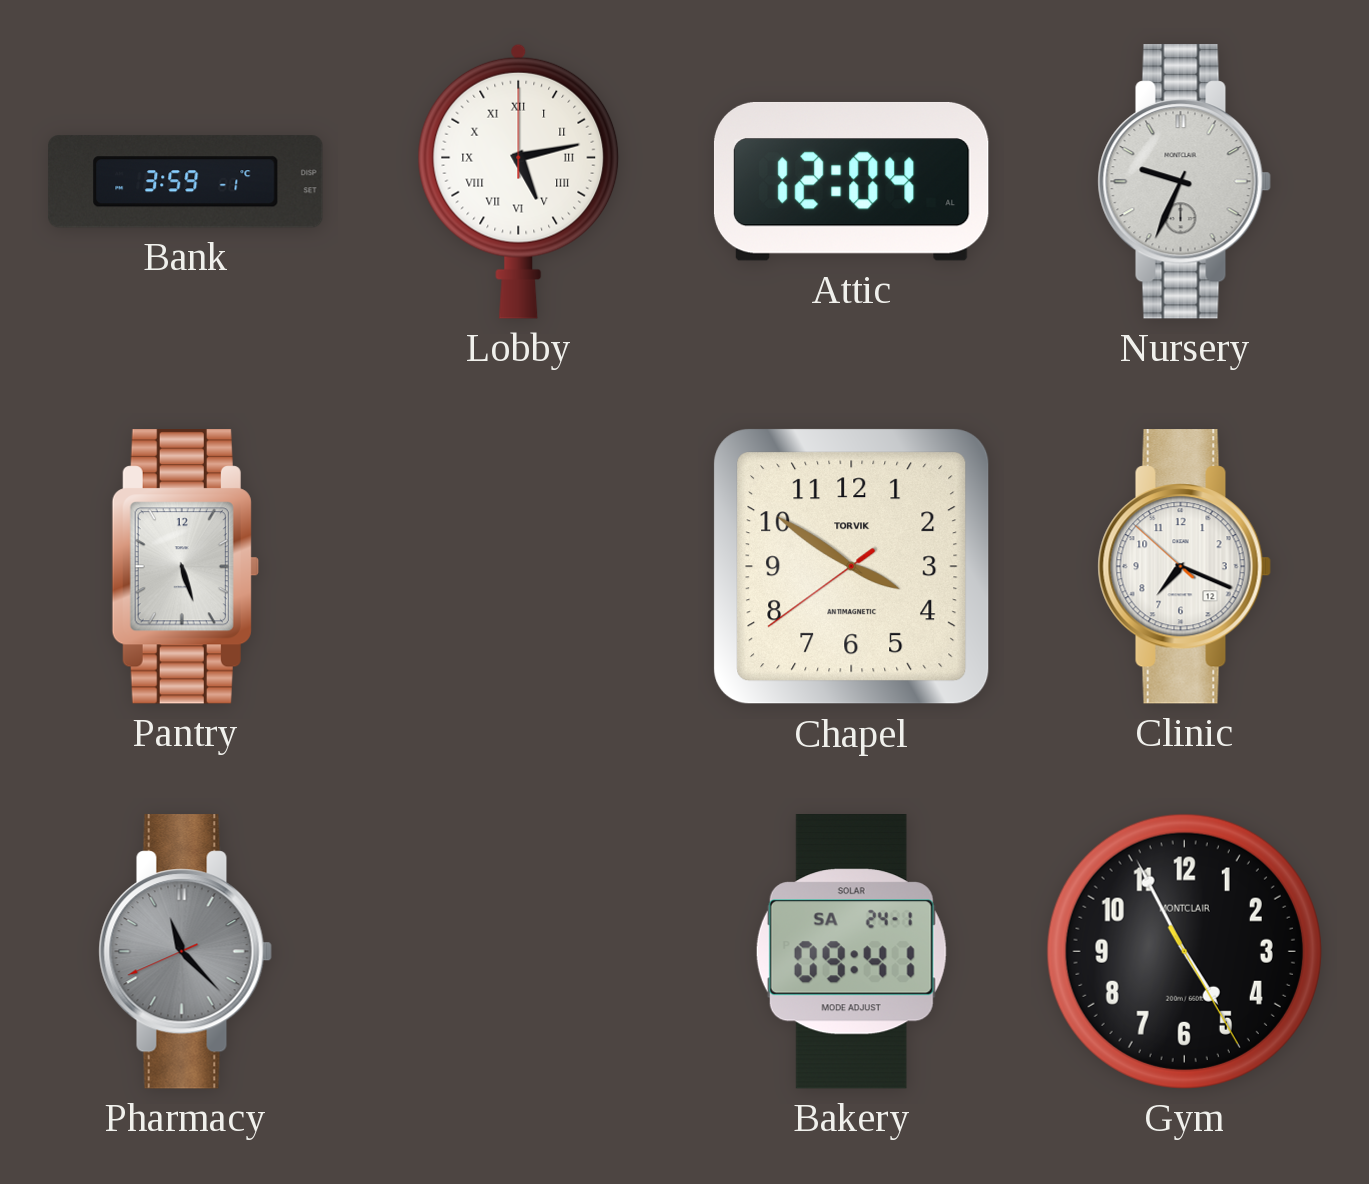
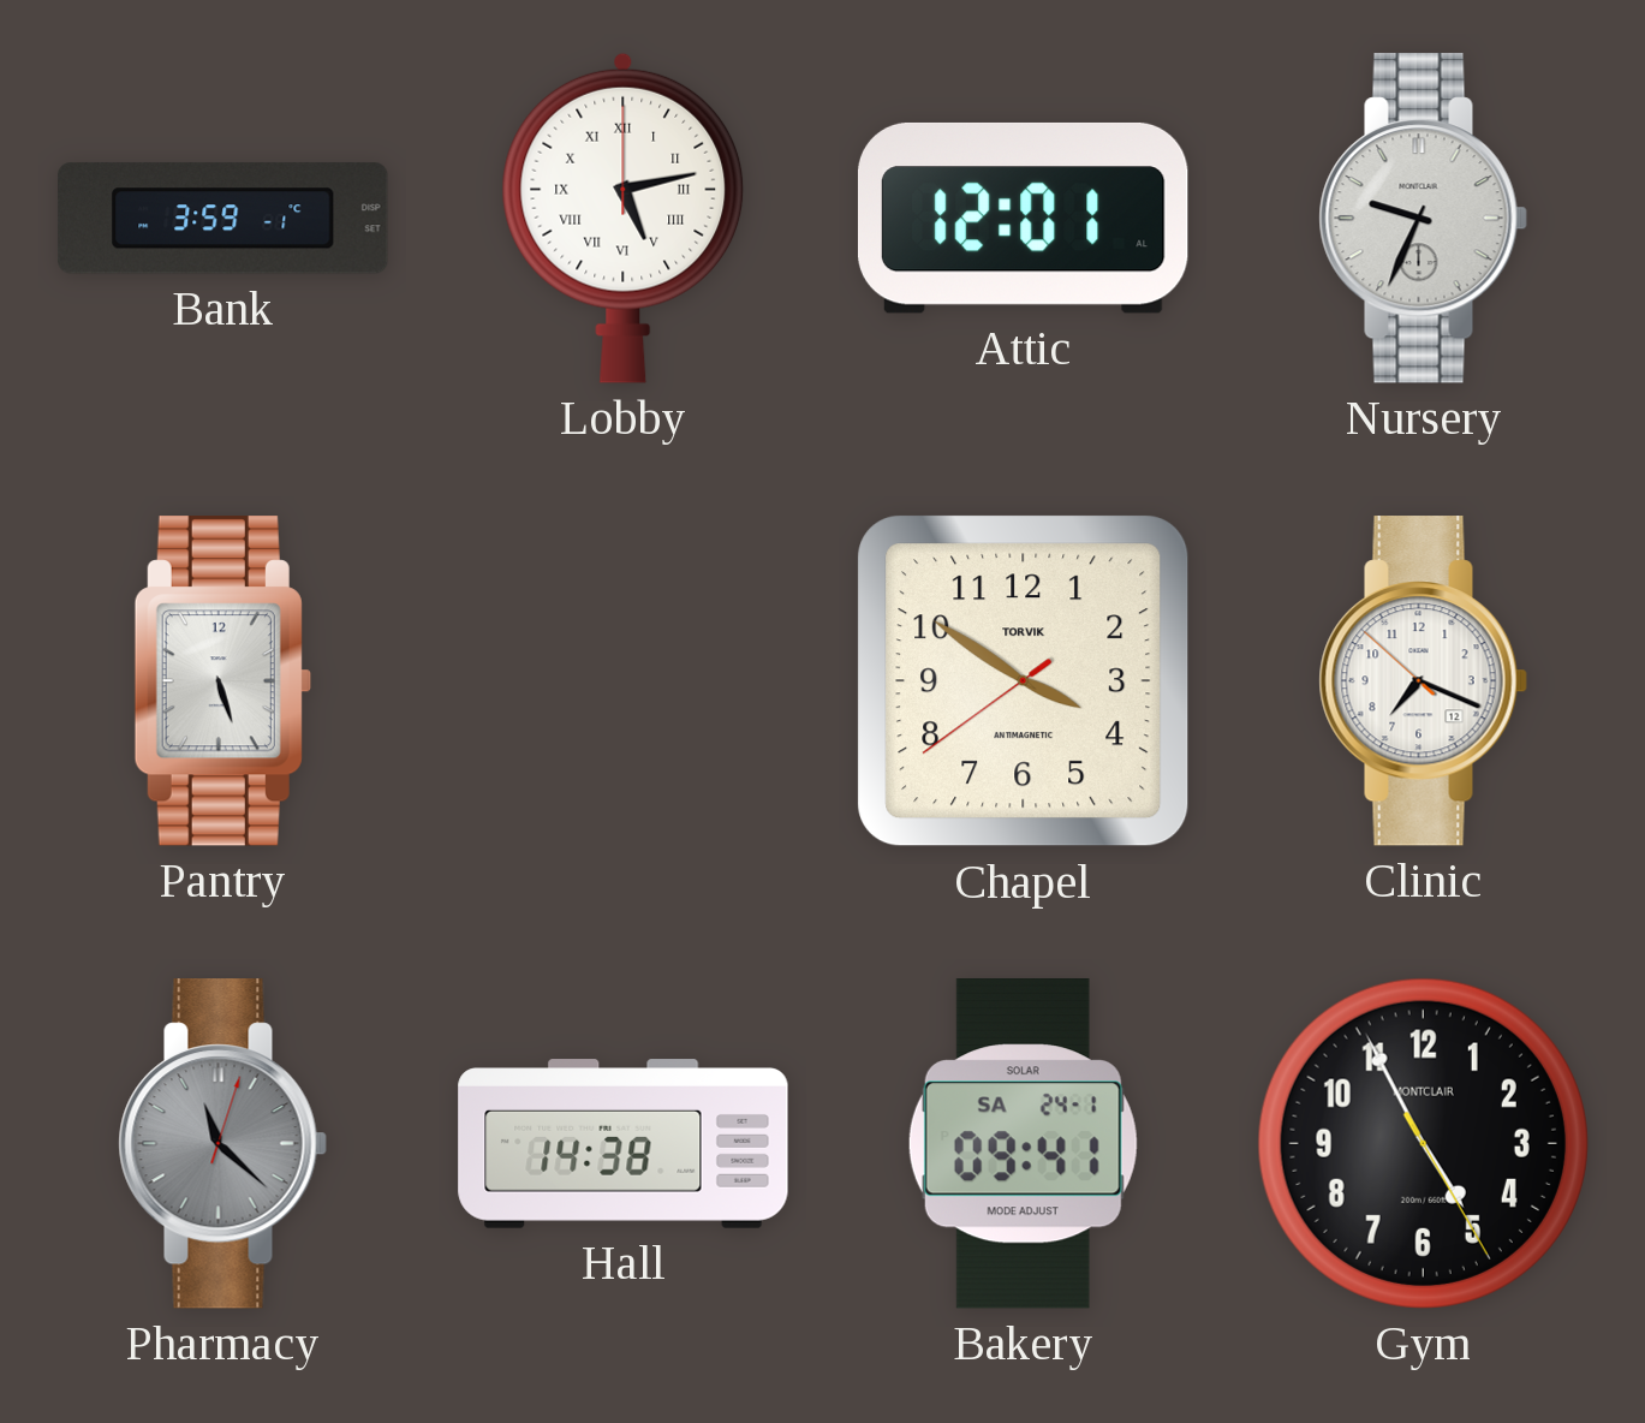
Attic: 12:04 -> 12:01 (1023, 218)
Pharmacy: 11:22:41 -> 11:22:03 (222, 1144)
Hall: none -> 14:38 (624, 1144)
